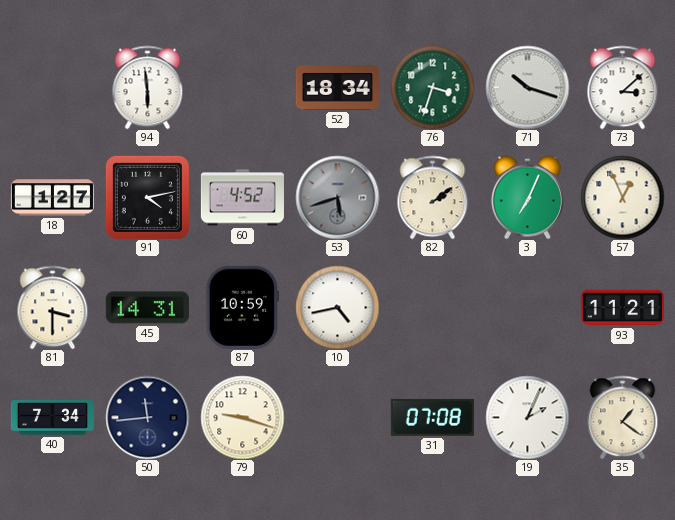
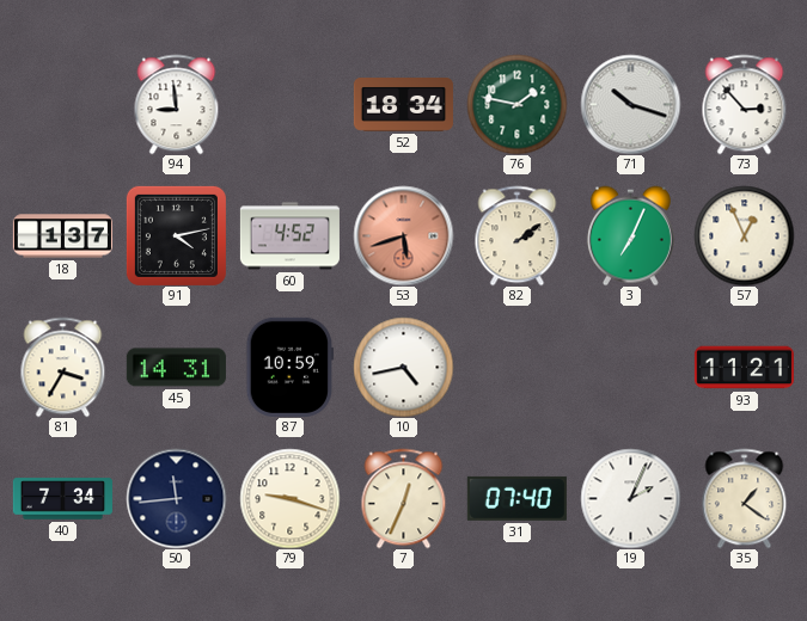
94: 5:59 -> 8:59 (177, 104)
76: 3:33 -> 1:47 (516, 104)
73: 3:08 -> 2:53 (745, 104)
18: 1:27 -> 1:37 (62, 236)
53 dial: grey -> salmon (403, 235)
81: 3:30 -> 3:35 (63, 367)
7: none -> 12:34 (404, 498)
31: 07:08 -> 07:40 (516, 498)
